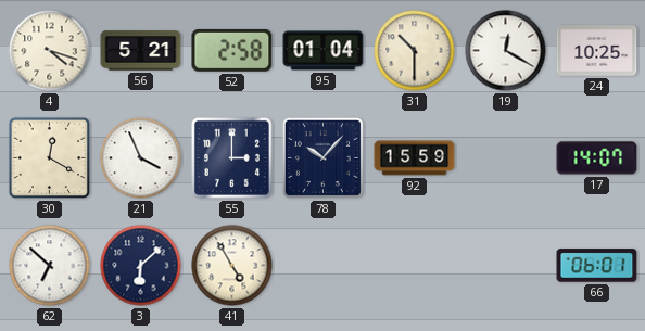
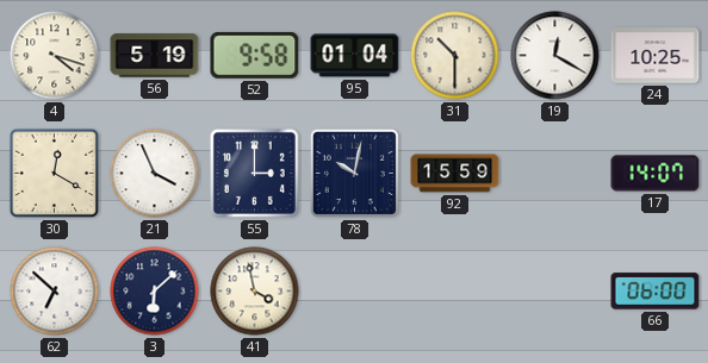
56: 5:21 -> 5:19 (155, 56)
52: 2:58 -> 9:58 (255, 55)
78: 10:07 -> 10:02 (354, 173)
41: 4:55 -> 3:58 (255, 292)
66: 06:01 -> 06:00 (656, 292)
